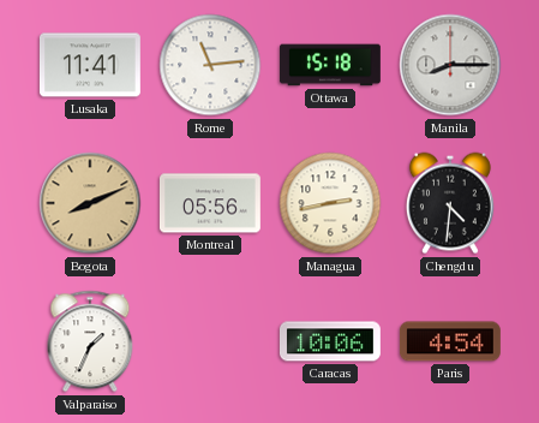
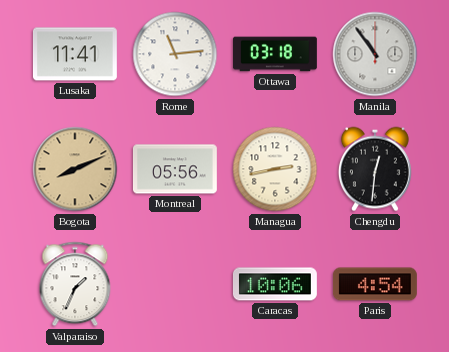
Ottawa: 15:18 -> 03:18 (276, 54)
Manila: 8:15 -> 10:54 (375, 54)
Chengdu: 4:31 -> 12:31 (375, 169)
